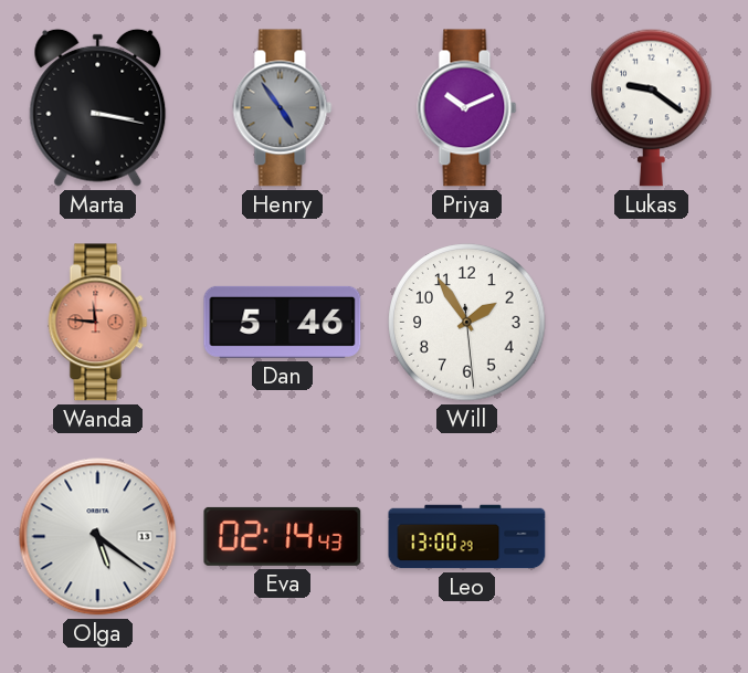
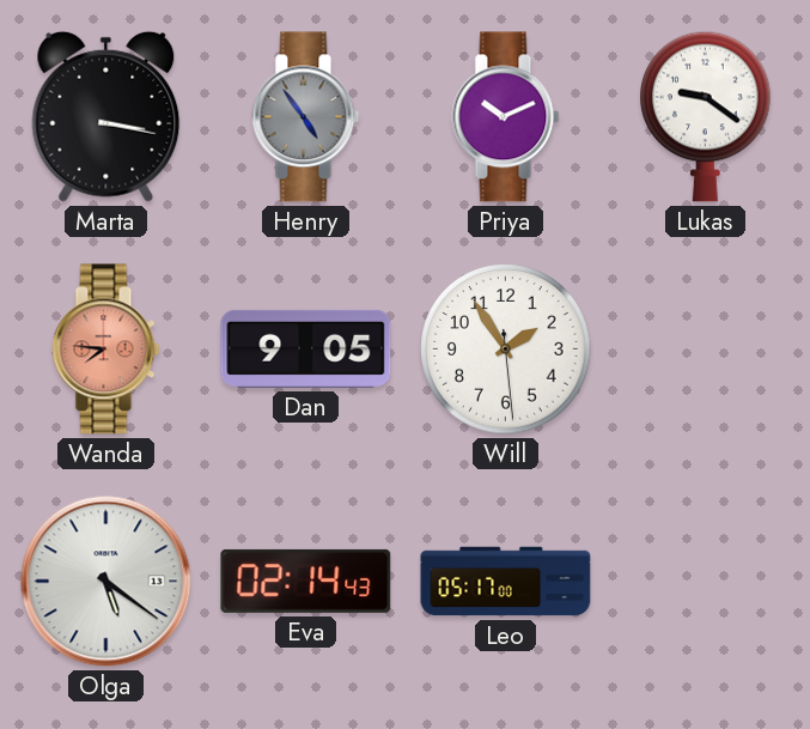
Wanda: 11:46 -> 7:46 (106, 350)
Dan: 5:46 -> 9:05 (306, 348)
Leo: 13:00 -> 05:17 (506, 582)
